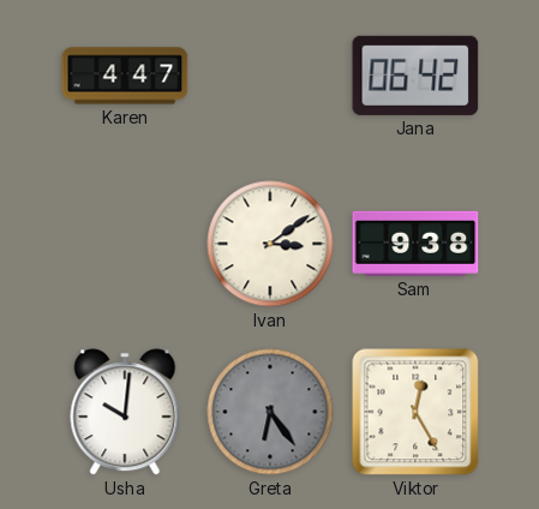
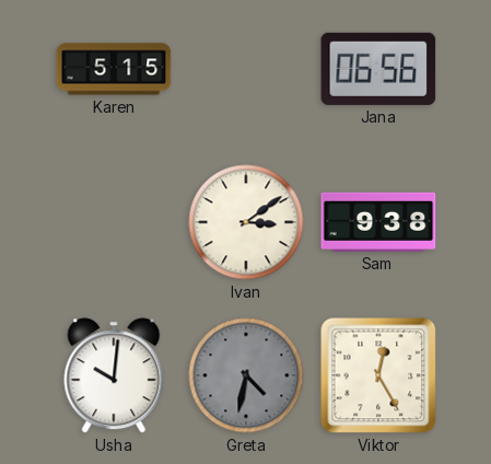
Karen: 4:47 -> 5:15 (114, 69)
Jana: 06:42 -> 06:56 (378, 69)
Greta: 6:24 -> 4:32 (246, 375)
